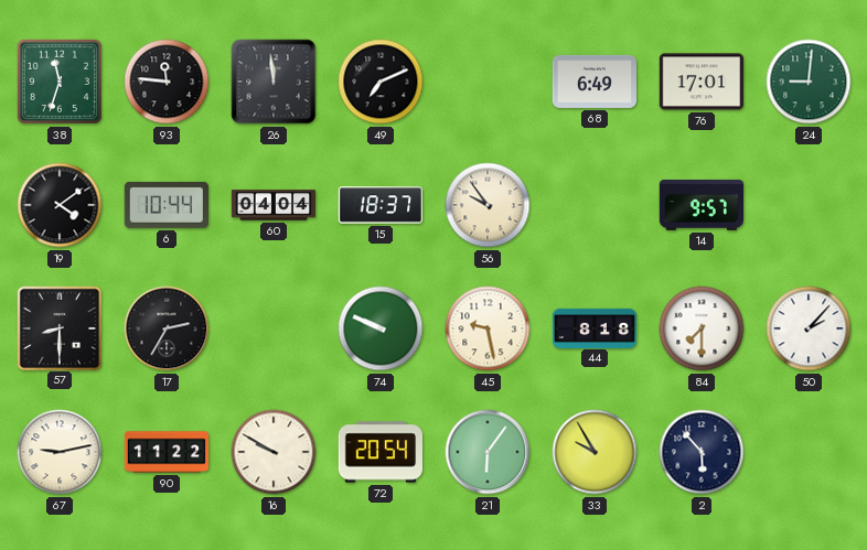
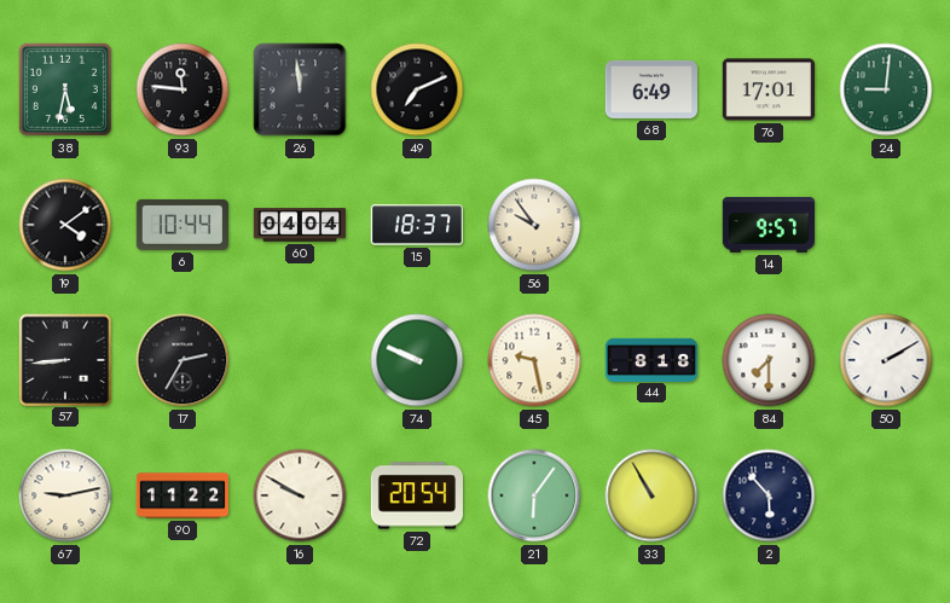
38: 11:33 -> 5:32 (65, 89)
57: 8:30 -> 8:44 (64, 359)
50: 2:07 -> 2:10 (886, 360)
33: 9:55 -> 10:55 (651, 495)
